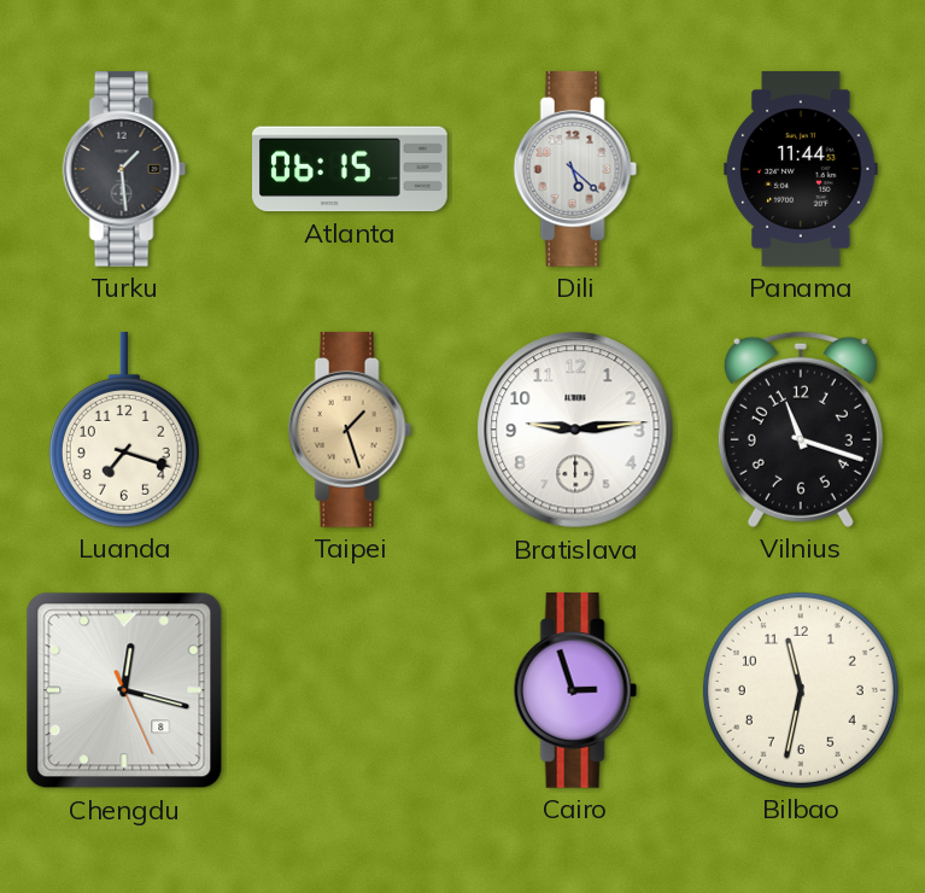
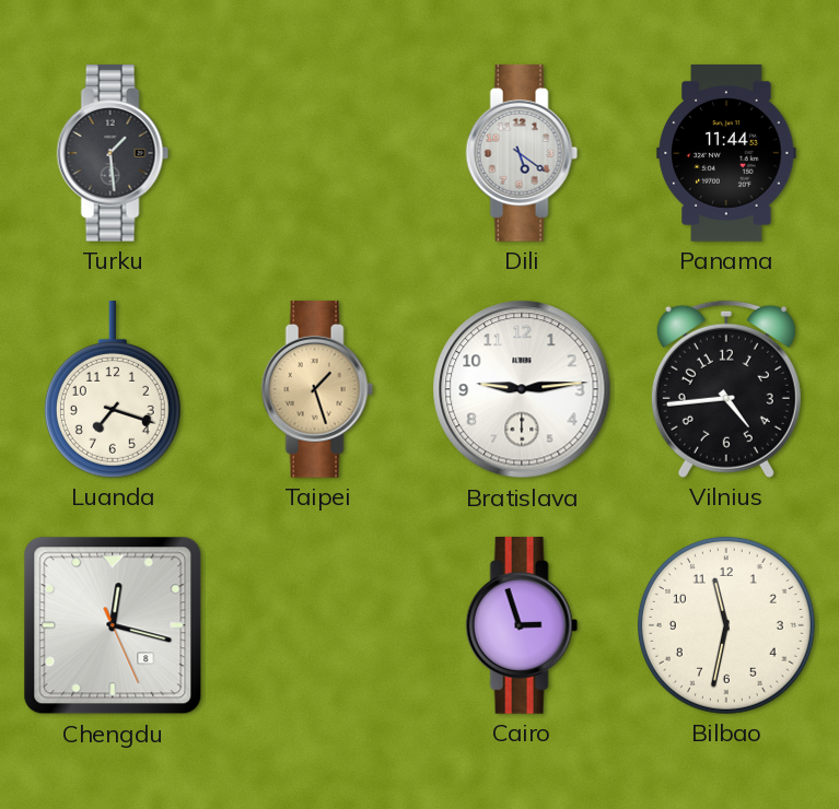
Atlanta: 06:15 -> none (351, 169)
Dili: 5:22 -> 5:21 (522, 153)
Vilnius: 11:18 -> 4:44 (726, 389)
